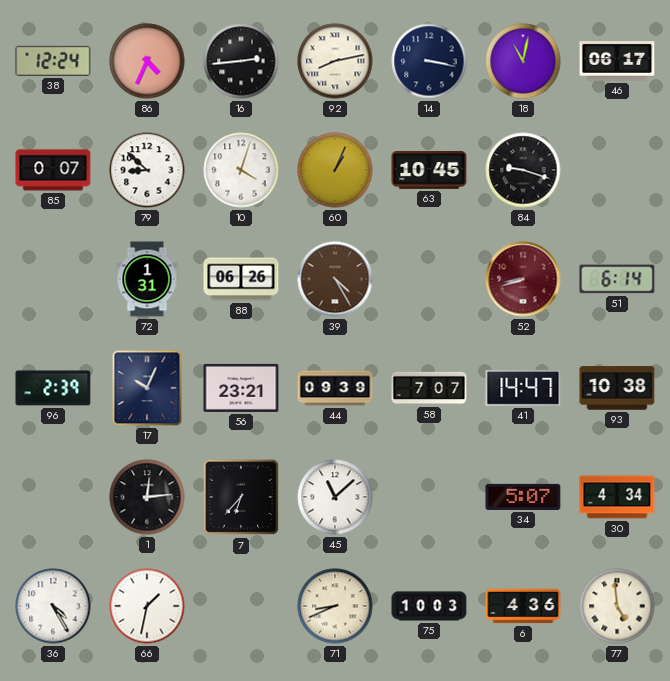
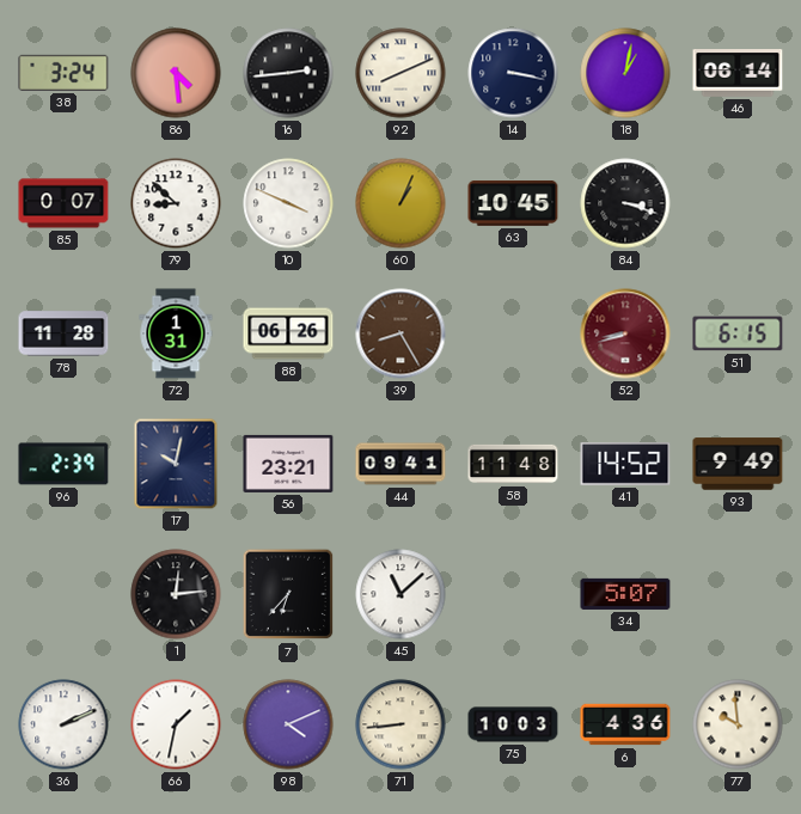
38: 12:24 -> 3:24 (63, 73)
86: 4:34 -> 4:29 (176, 73)
92: 8:13 -> 8:11 (400, 73)
18: 11:02 -> 1:02 (625, 73)
46: 06:17 -> 06:14 (738, 74)
10: 4:03 -> 3:49 (288, 203)
84: 9:18 -> 3:18 (625, 203)
78: none -> 11:28 (63, 333)
39: 4:25 -> 8:25 (400, 333)
51: 6:14 -> 6:15 (738, 333)
17: 10:04 -> 10:02 (176, 464)
44: 09:39 -> 09:41 (400, 464)
58: 7:07 -> 11:48 (513, 464)
41: 14:47 -> 14:52 (625, 464)
93: 10:38 -> 9:49 (738, 464)
30: 4:34 -> none (617, 497)
36: 4:25 -> 2:11 (63, 724)
98: none -> 4:11 (288, 724)
71: 8:41 -> 8:44 (400, 724)
77: 4:59 -> 9:59 (738, 724)
